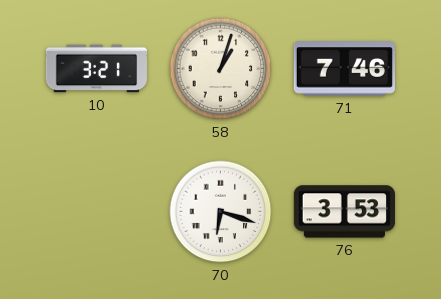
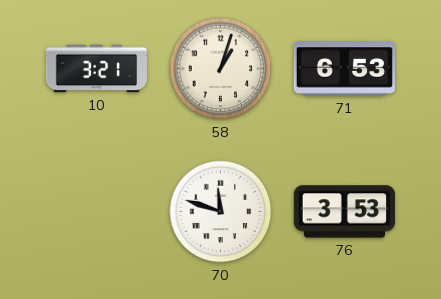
71: 7:46 -> 6:53 (344, 69)
70: 6:18 -> 11:48 (221, 212)
